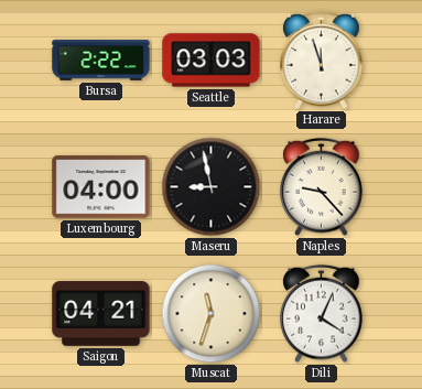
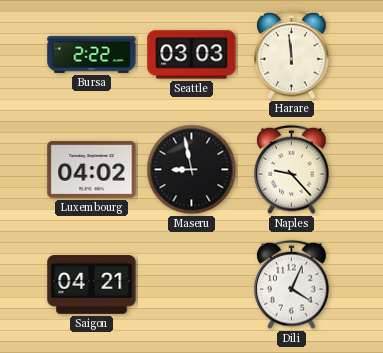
Harare: 11:57 -> 11:59 (292, 55)
Luxembourg: 04:00 -> 04:02 (92, 170)
Muscat: 11:33 -> none (212, 314)
